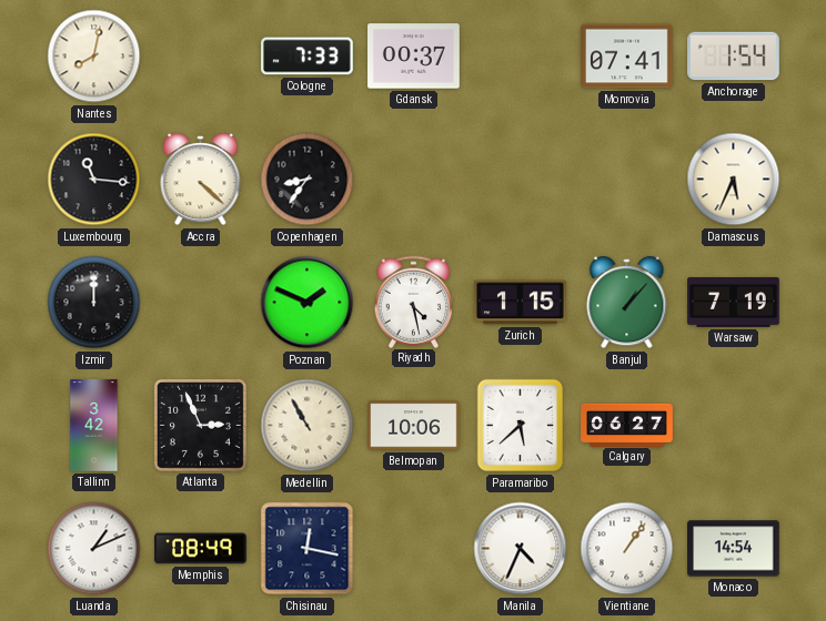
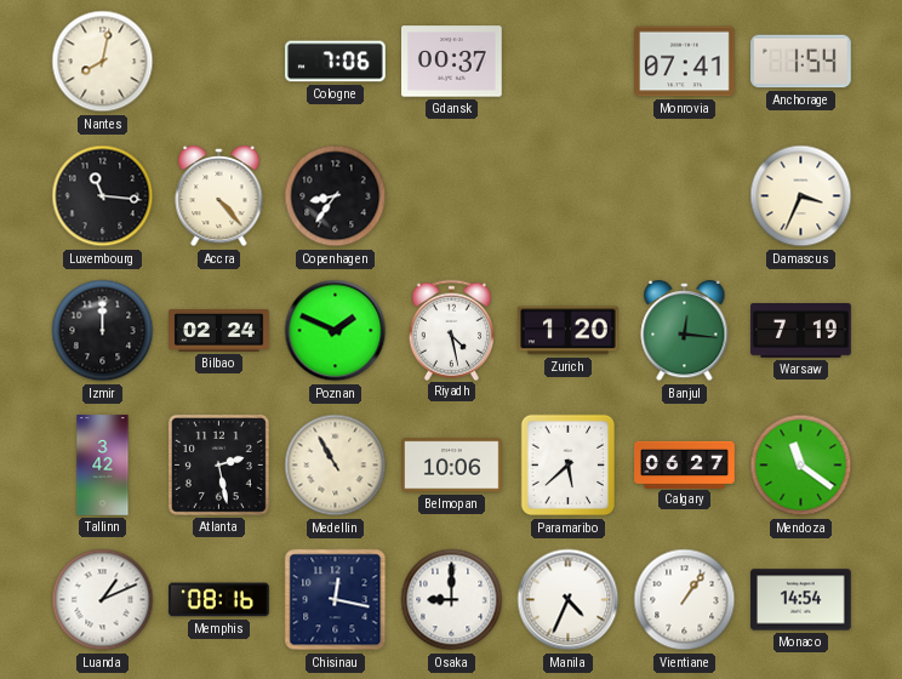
Cologne: 7:33 -> 7:06 (336, 62)
Accra: 4:22 -> 4:23 (219, 196)
Damascus: 5:34 -> 3:34 (801, 196)
Bilbao: none -> 02:24 (219, 331)
Zurich: 1:15 -> 1:20 (569, 331)
Banjul: 1:07 -> 12:16 (685, 331)
Atlanta: 2:56 -> 2:28 (218, 464)
Mendoza: none -> 11:21 (801, 466)
Memphis: 08:49 -> 08:16 (219, 600)
Osaka: none -> 9:00 (452, 600)
